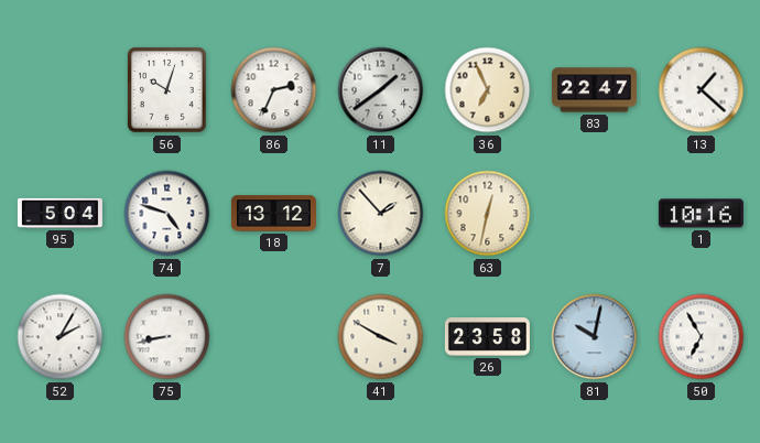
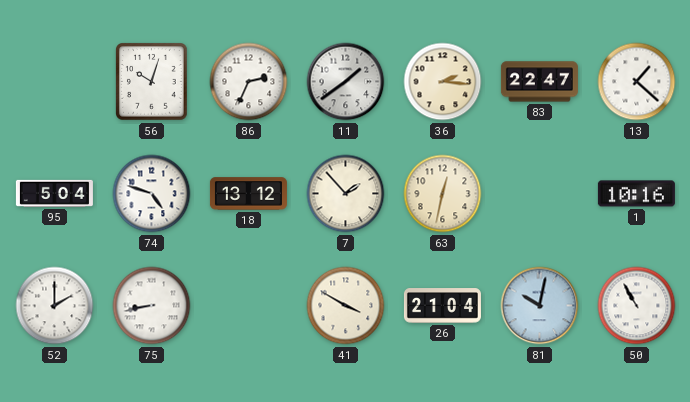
36: 6:56 -> 2:16 (443, 82)
52: 2:05 -> 2:00 (55, 306)
26: 23:58 -> 21:04 (442, 306)
50: 6:55 -> 10:55 (637, 306)
